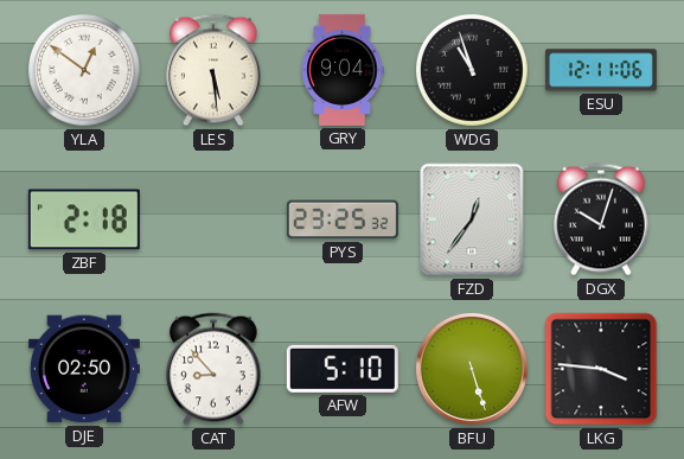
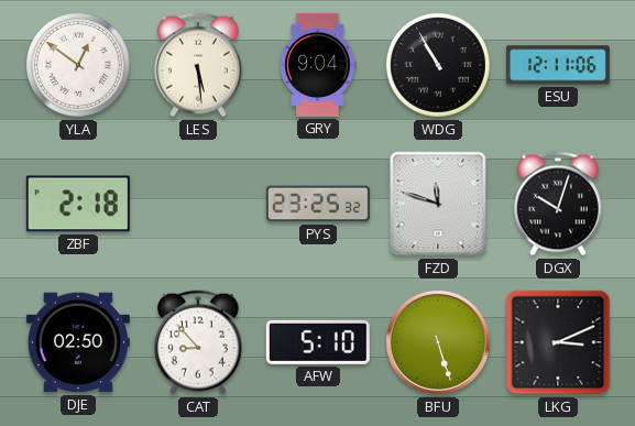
WDG: 10:57 -> 10:55 (438, 65)
FZD: 12:36 -> 11:48 (438, 204)
LKG: 3:46 -> 3:11 (558, 342)
